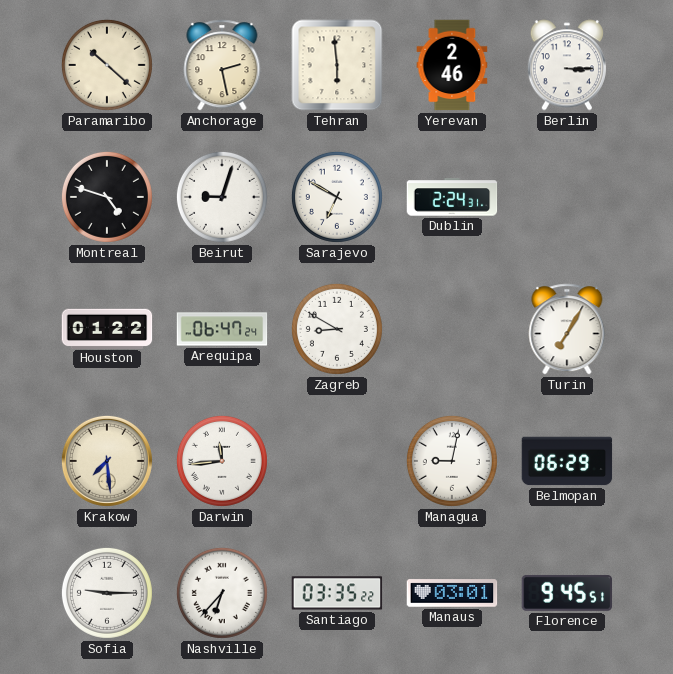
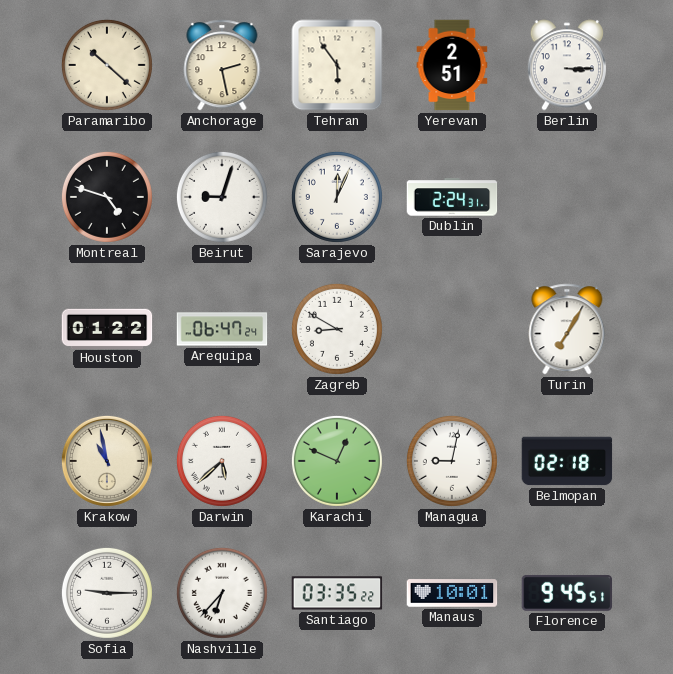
Tehran: 5:59 -> 5:54 (337, 65)
Yerevan: 2:46 -> 2:51 (452, 65)
Sarajevo: 6:50 -> 12:04 (337, 197)
Krakow: 7:29 -> 10:58 (107, 461)
Darwin: 11:44 -> 5:38 (222, 461)
Karachi: none -> 12:49 (337, 461)
Belmopan: 06:29 -> 02:18 (567, 461)
Manaus: 03:01 -> 10:01 (452, 593)
